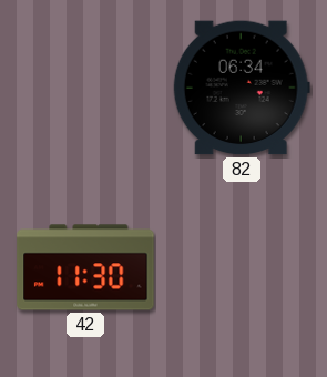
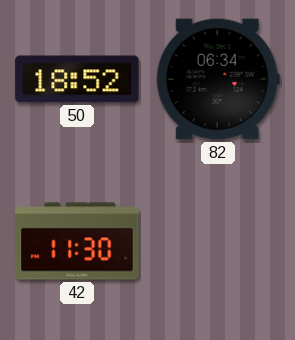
50: none -> 18:52 (77, 79)
